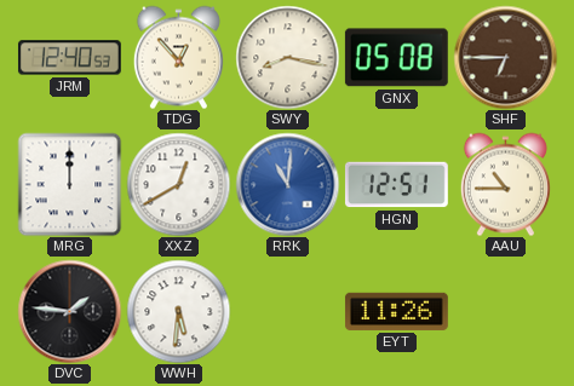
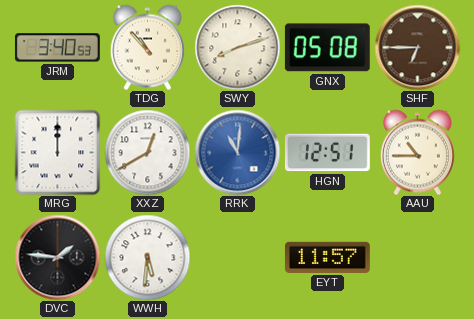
JRM: 12:40 -> 3:40 (57, 48)
TDG: 12:53 -> 10:53 (147, 47)
SWY: 8:17 -> 8:12 (237, 47)
EYT: 11:26 -> 11:57 (327, 257)
